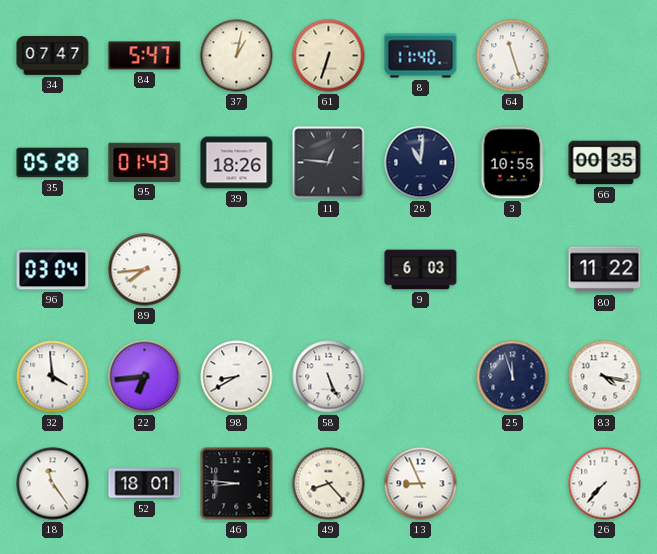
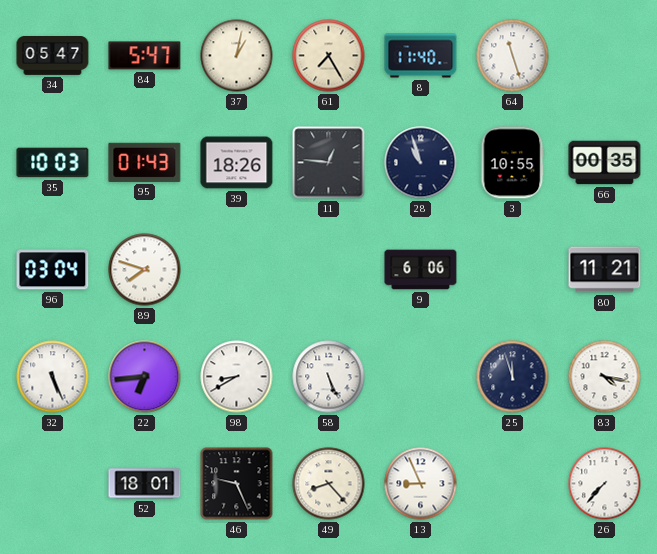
34: 07:47 -> 05:47 (53, 56)
61: 6:33 -> 7:25 (329, 56)
35: 05:28 -> 10:03 (53, 163)
28: 11:01 -> 10:57 (421, 163)
89: 7:44 -> 7:48 (145, 270)
9: 6:03 -> 6:06 (421, 270)
80: 11:22 -> 11:21 (605, 270)
32: 3:59 -> 5:26 (53, 377)
18: 11:24 -> none (53, 484)
46: 8:46 -> 9:26 (237, 484)
